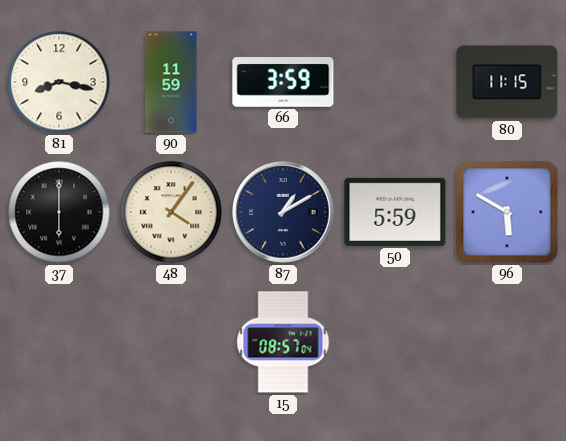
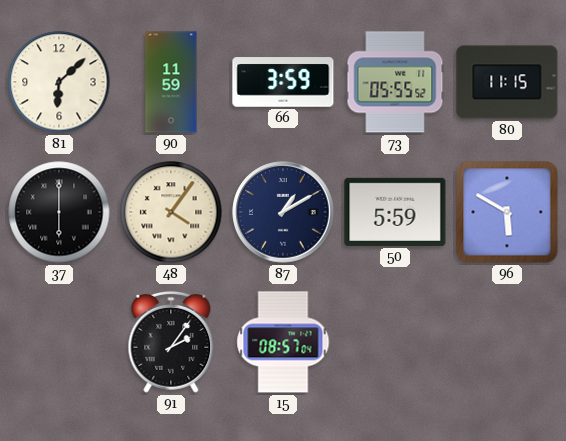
81: 8:17 -> 6:08 (59, 82)
73: none -> 05:55 (395, 82)
91: none -> 2:06 (171, 342)
